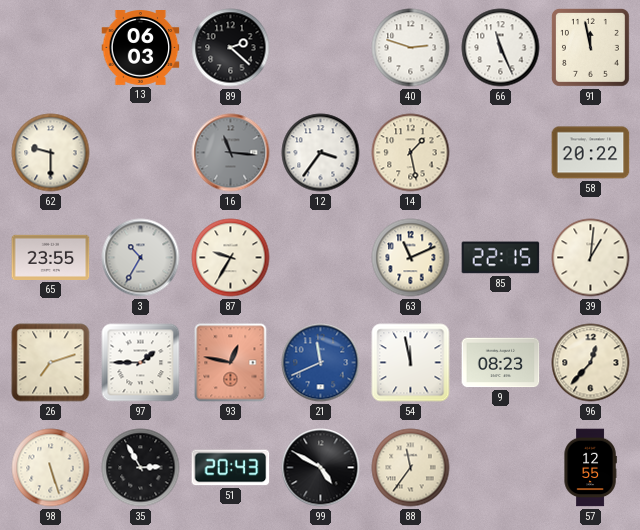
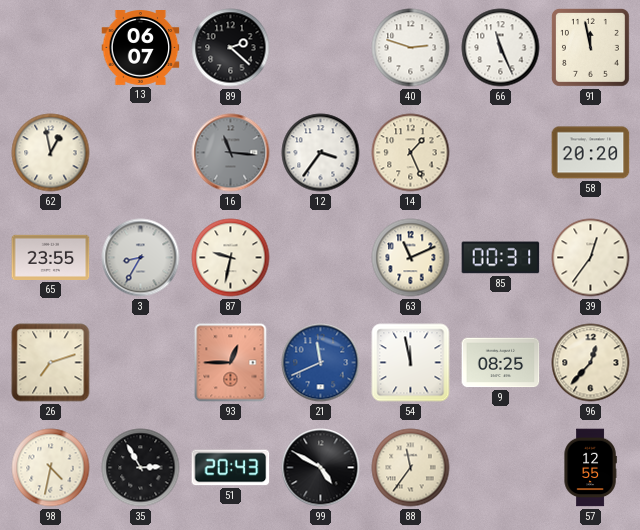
13: 06:03 -> 06:07 (141, 48)
62: 9:30 -> 12:58 (51, 153)
14: 1:28 -> 1:26 (411, 153)
58: 20:22 -> 20:20 (591, 153)
3: 10:35 -> 8:35 (141, 258)
87: 9:35 -> 9:32 (231, 258)
85: 22:15 -> 00:31 (501, 258)
39: 1:01 -> 12:36 (591, 258)
97: 1:45 -> none (141, 363)
93: 12:47 -> 12:45 (231, 363)
9: 08:23 -> 08:25 (501, 363)
98: 5:27 -> 4:32 (51, 468)
